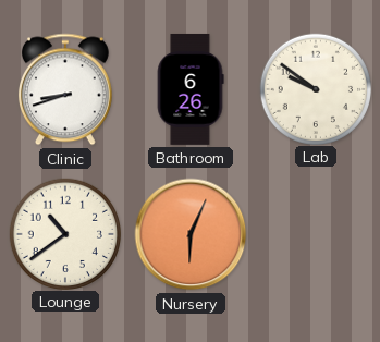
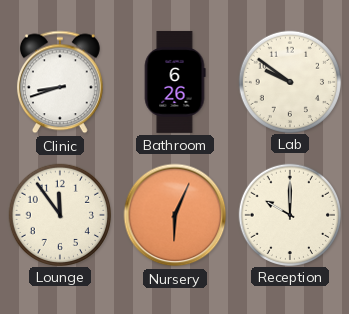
Lounge: 10:39 -> 11:54 (59, 214)
Reception: none -> 10:00 (289, 214)
